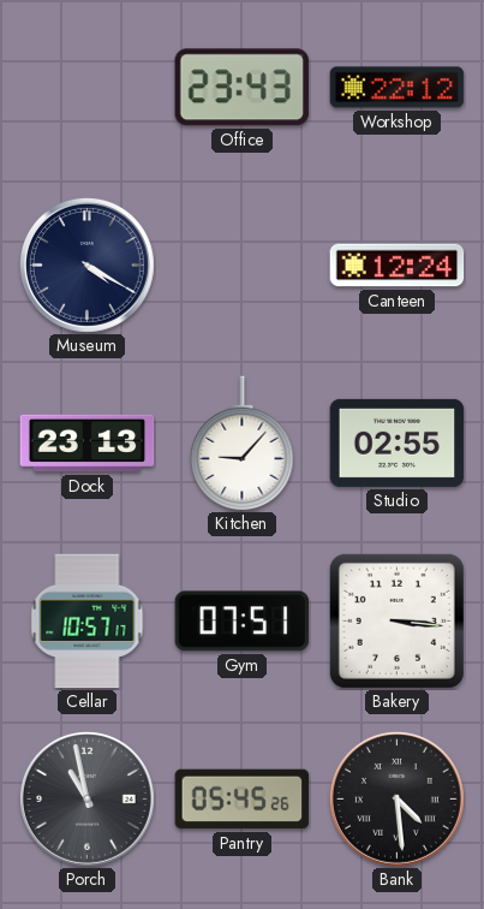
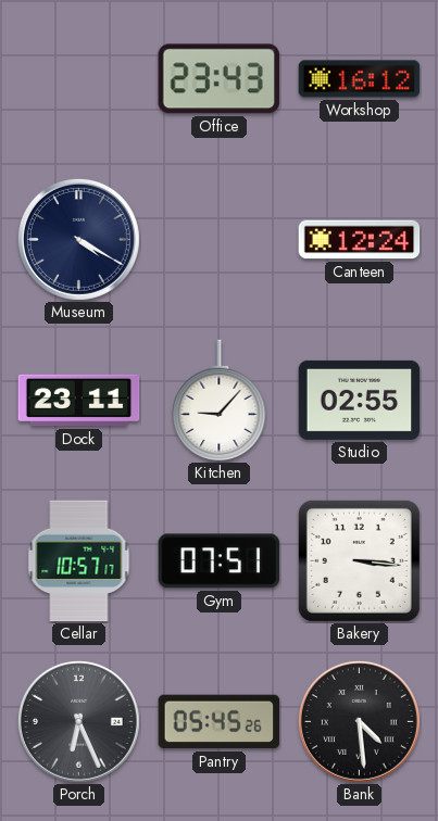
Workshop: 22:12 -> 16:12 (360, 79)
Dock: 23:13 -> 23:11 (79, 401)
Porch: 10:58 -> 6:26 (78, 721)
